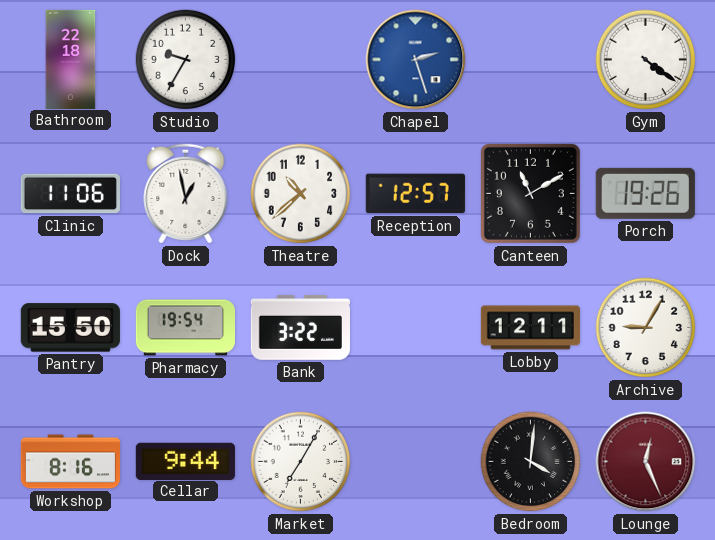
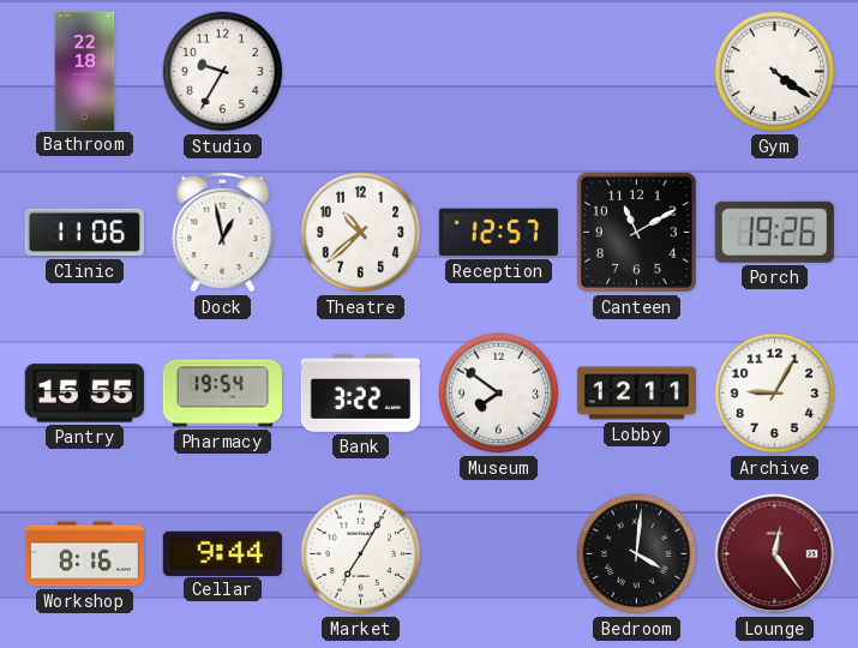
Chapel: 2:27 -> none (416, 60)
Pantry: 15:50 -> 15:55 (84, 394)
Museum: none -> 7:51 (499, 394)
Lounge: 12:26 -> 12:24 (775, 554)
